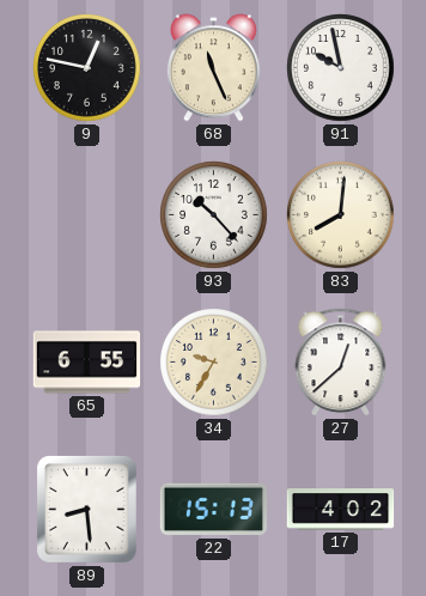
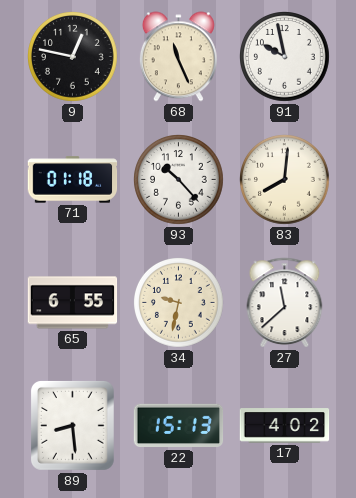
71: none -> 01:18 (73, 180)
34: 9:35 -> 9:32 (179, 303)
27: 12:38 -> 11:38 (285, 303)
